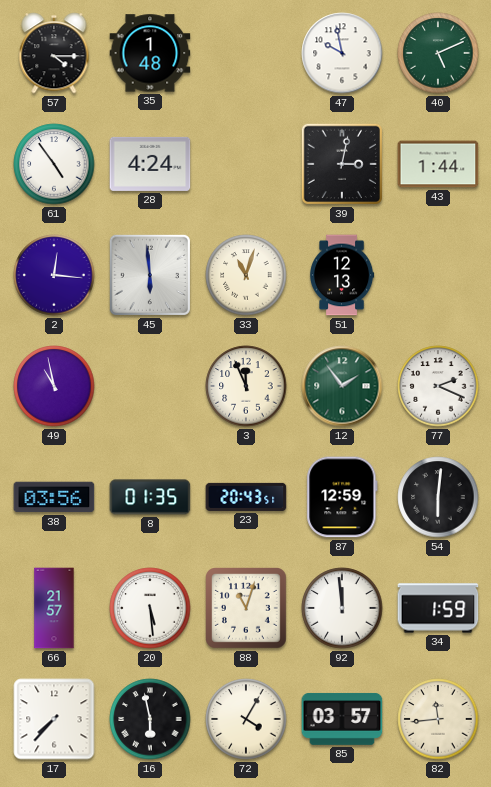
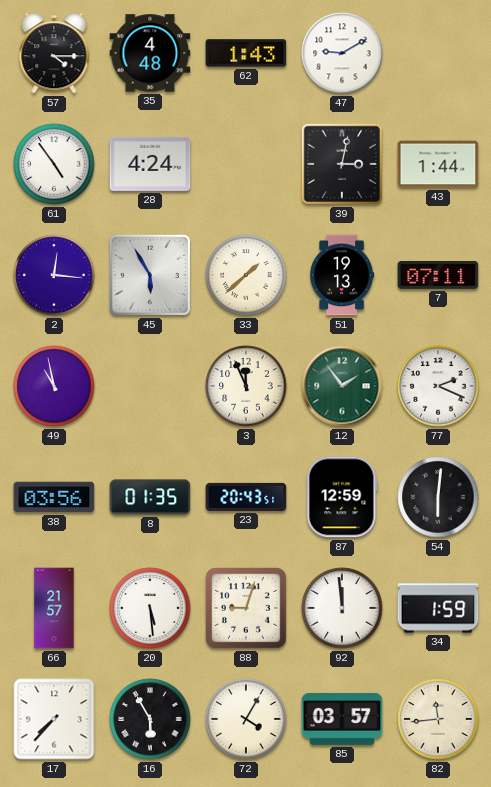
35: 1:48 -> 4:48 (150, 53)
62: none -> 1:43 (246, 53)
47: 9:58 -> 9:10 (342, 53)
40: 5:11 -> none (438, 53)
45: 5:59 -> 5:55 (150, 275)
33: 11:03 -> 1:38 (246, 275)
51: 12:13 -> 19:13 (342, 275)
7: none -> 07:11 (438, 275)
88: 11:03 -> 9:03 (247, 609)
16: 5:58 -> 5:55 (150, 719)
